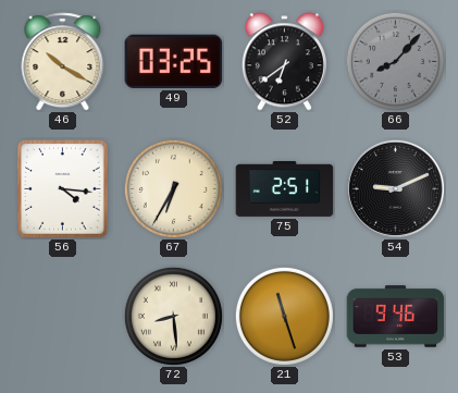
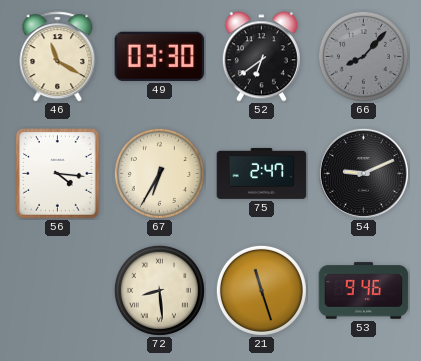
46: 10:20 -> 11:20 (58, 57)
49: 03:25 -> 03:30 (160, 56)
75: 2:51 -> 2:47 (262, 173)
